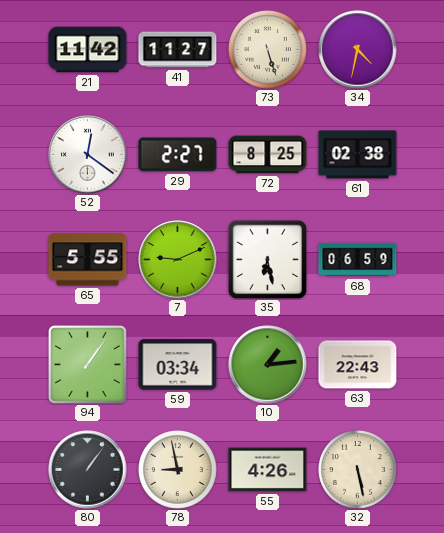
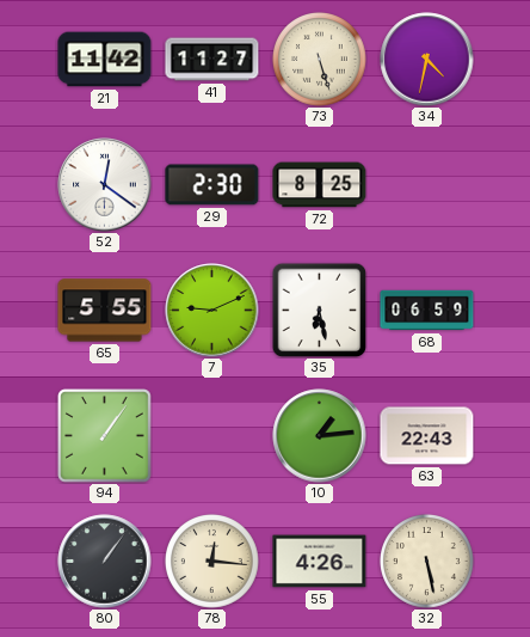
29: 2:27 -> 2:30 (212, 185)
61: 02:38 -> none (358, 155)
59: 03:34 -> none (178, 365)
78: 8:58 -> 12:16 (212, 562)
